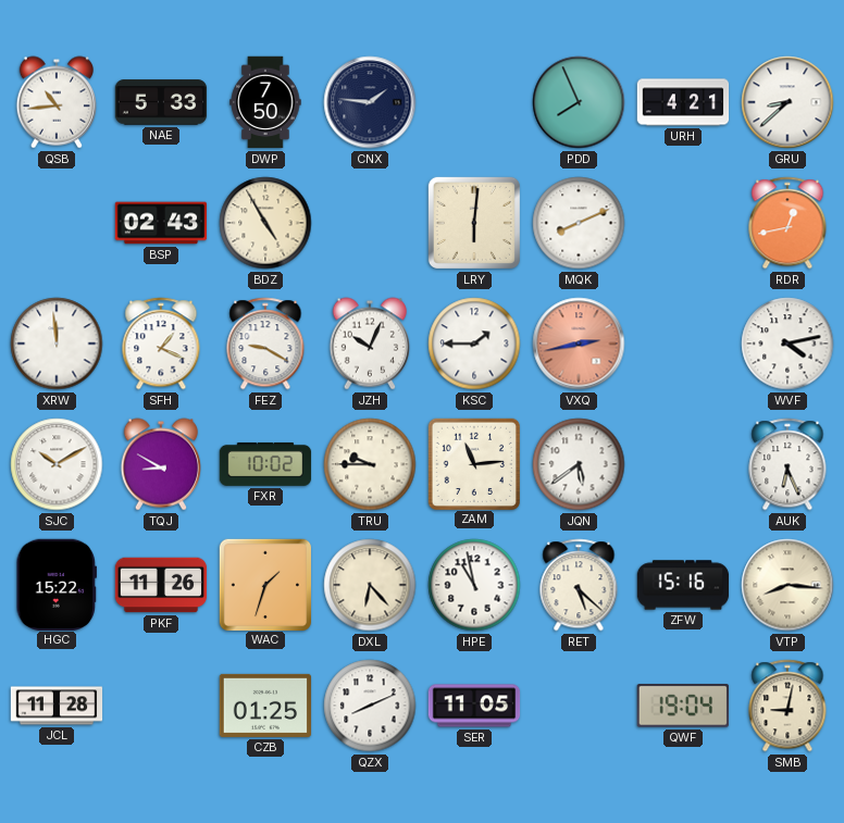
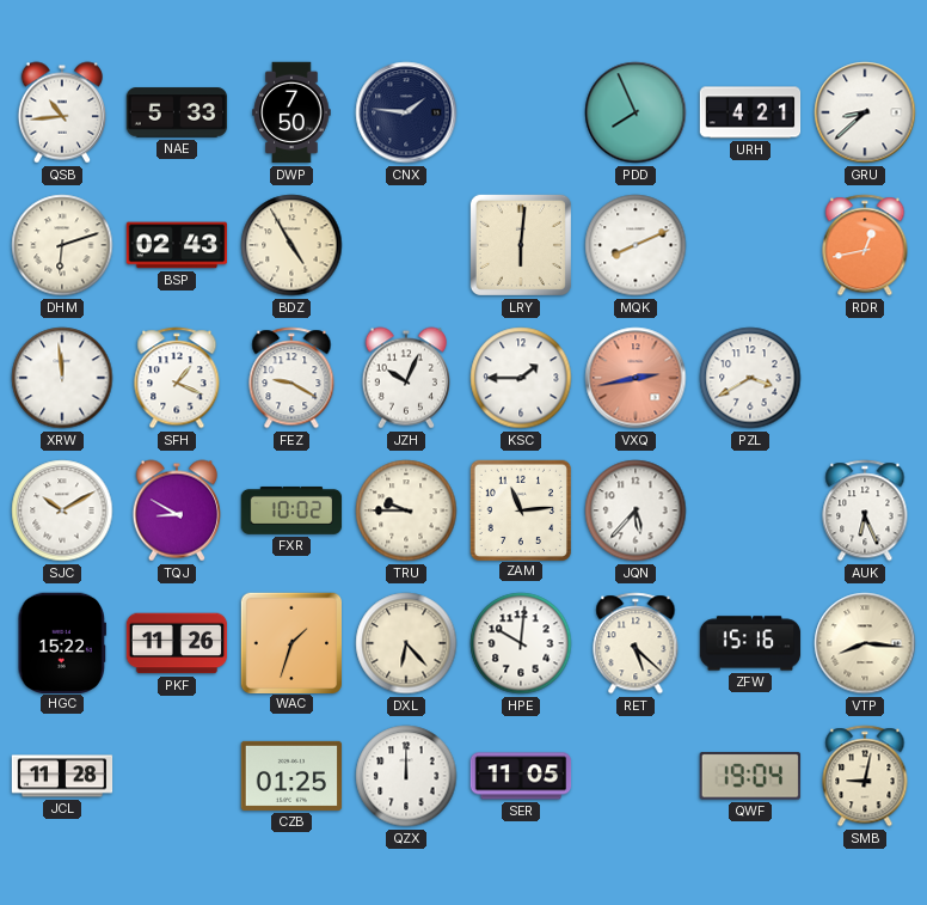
DHM: none -> 6:12 (62, 245)
PZL: none -> 3:40 (750, 378)
WVF: 4:13 -> none (787, 344)
JQN: 5:39 -> 5:37 (636, 510)
HPE: 10:58 -> 10:01 (521, 643)
QZX: 8:11 -> 12:00 (406, 776)
